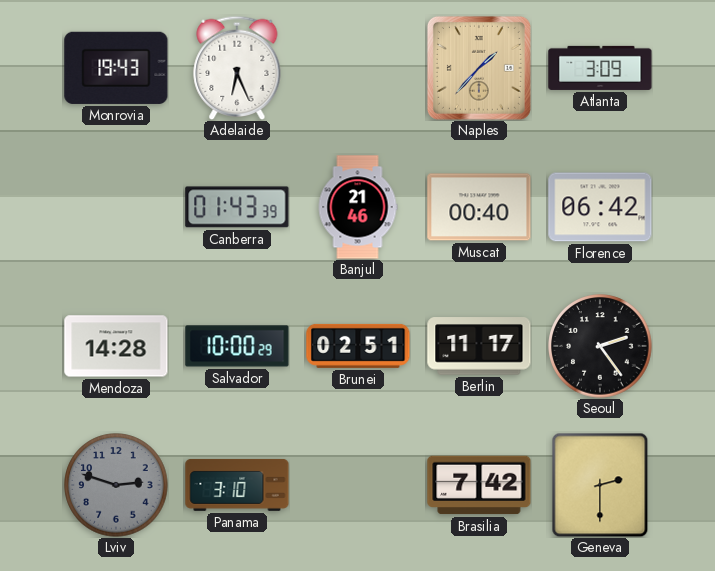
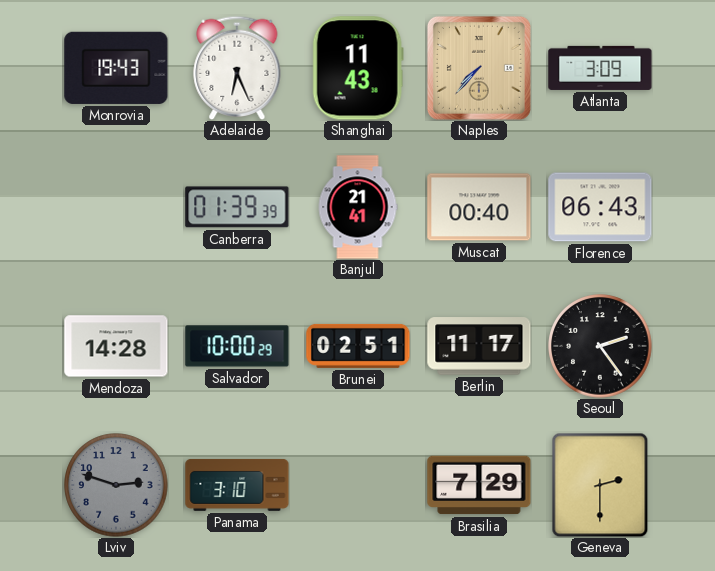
Shanghai: none -> 11:43 (358, 68)
Naples: 1:37 -> 7:37 (479, 68)
Canberra: 01:43 -> 01:39 (237, 207)
Banjul: 21:46 -> 21:41 (358, 207)
Florence: 06:42 -> 06:43 (600, 207)
Brasilia: 7:42 -> 7:29 (479, 485)
